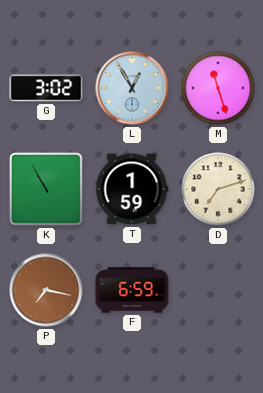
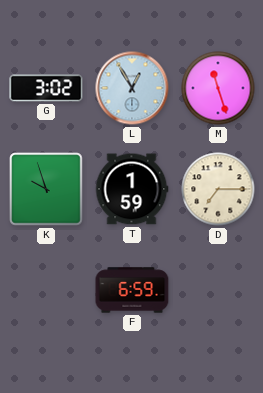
K: 10:55 -> 9:57 (46, 189)
D: 7:12 -> 7:15 (218, 189)
P: 7:17 -> none (46, 290)
